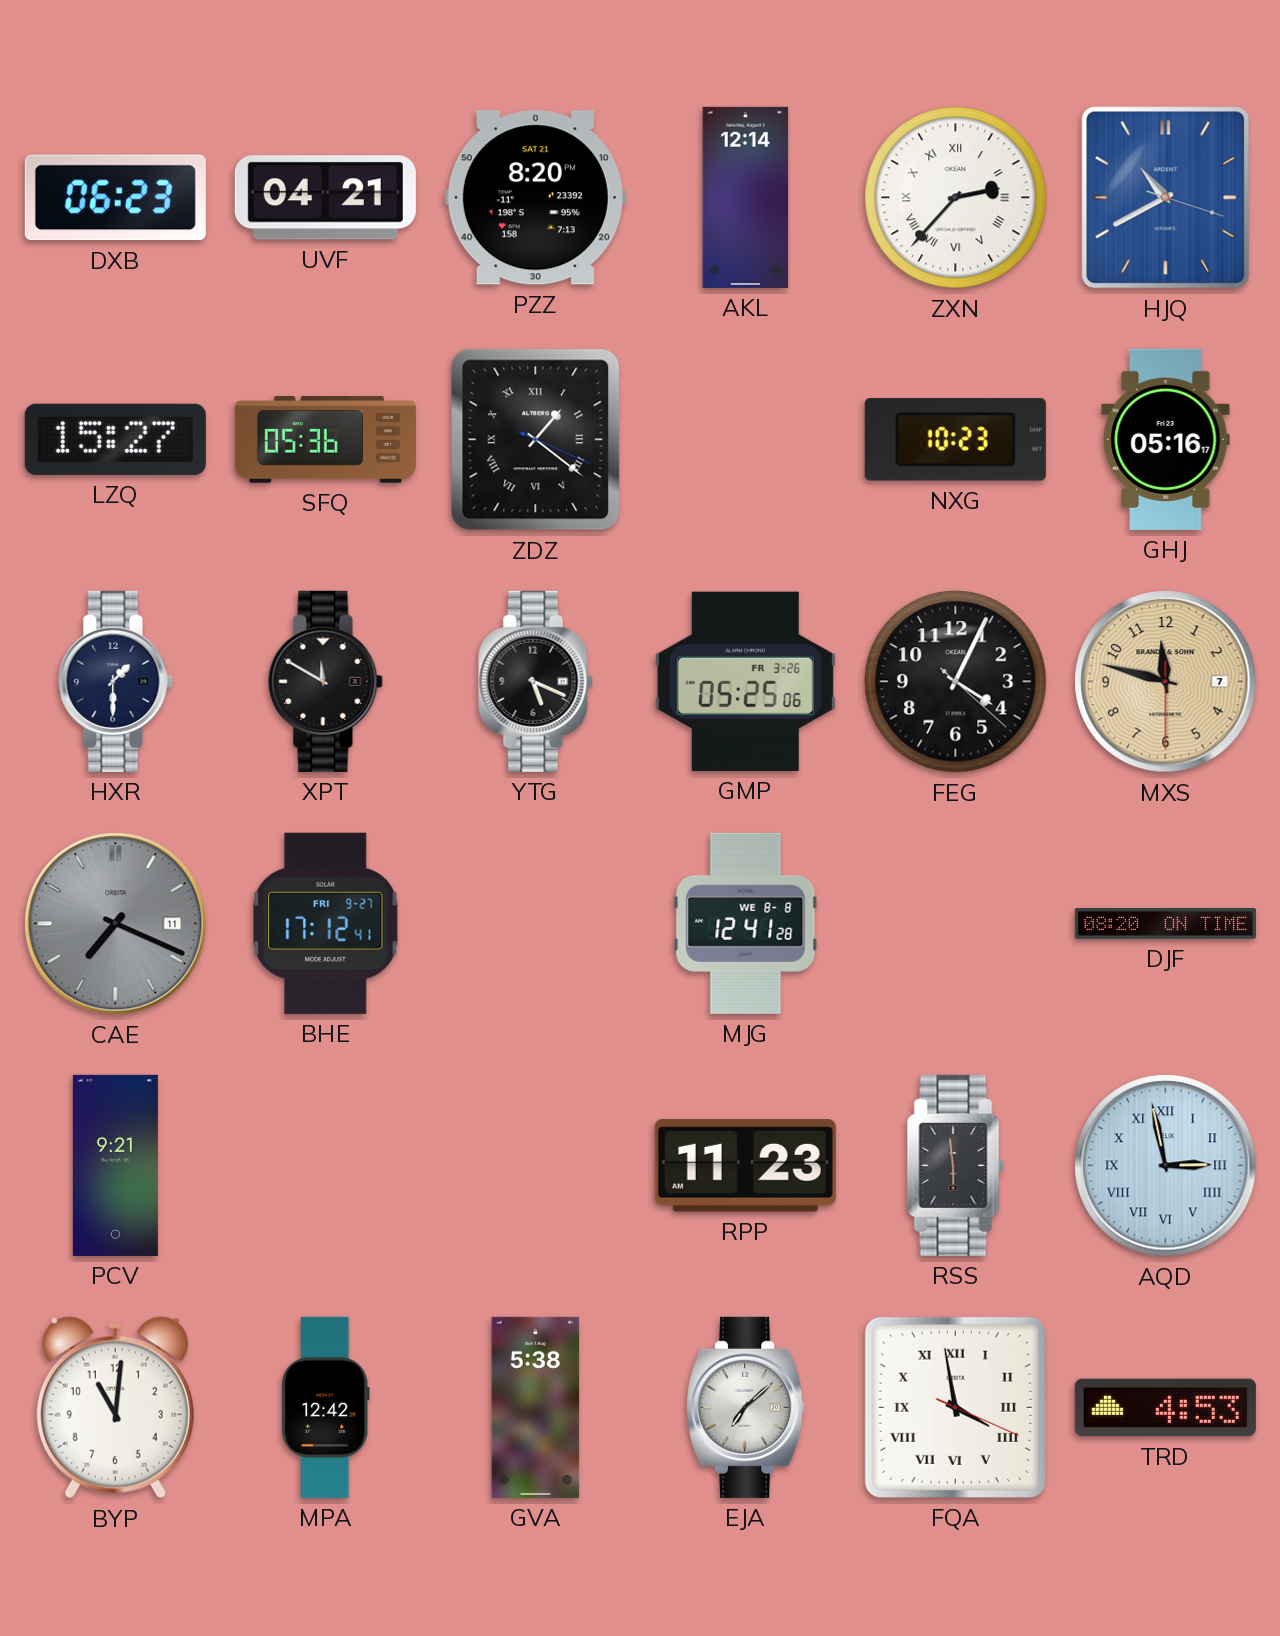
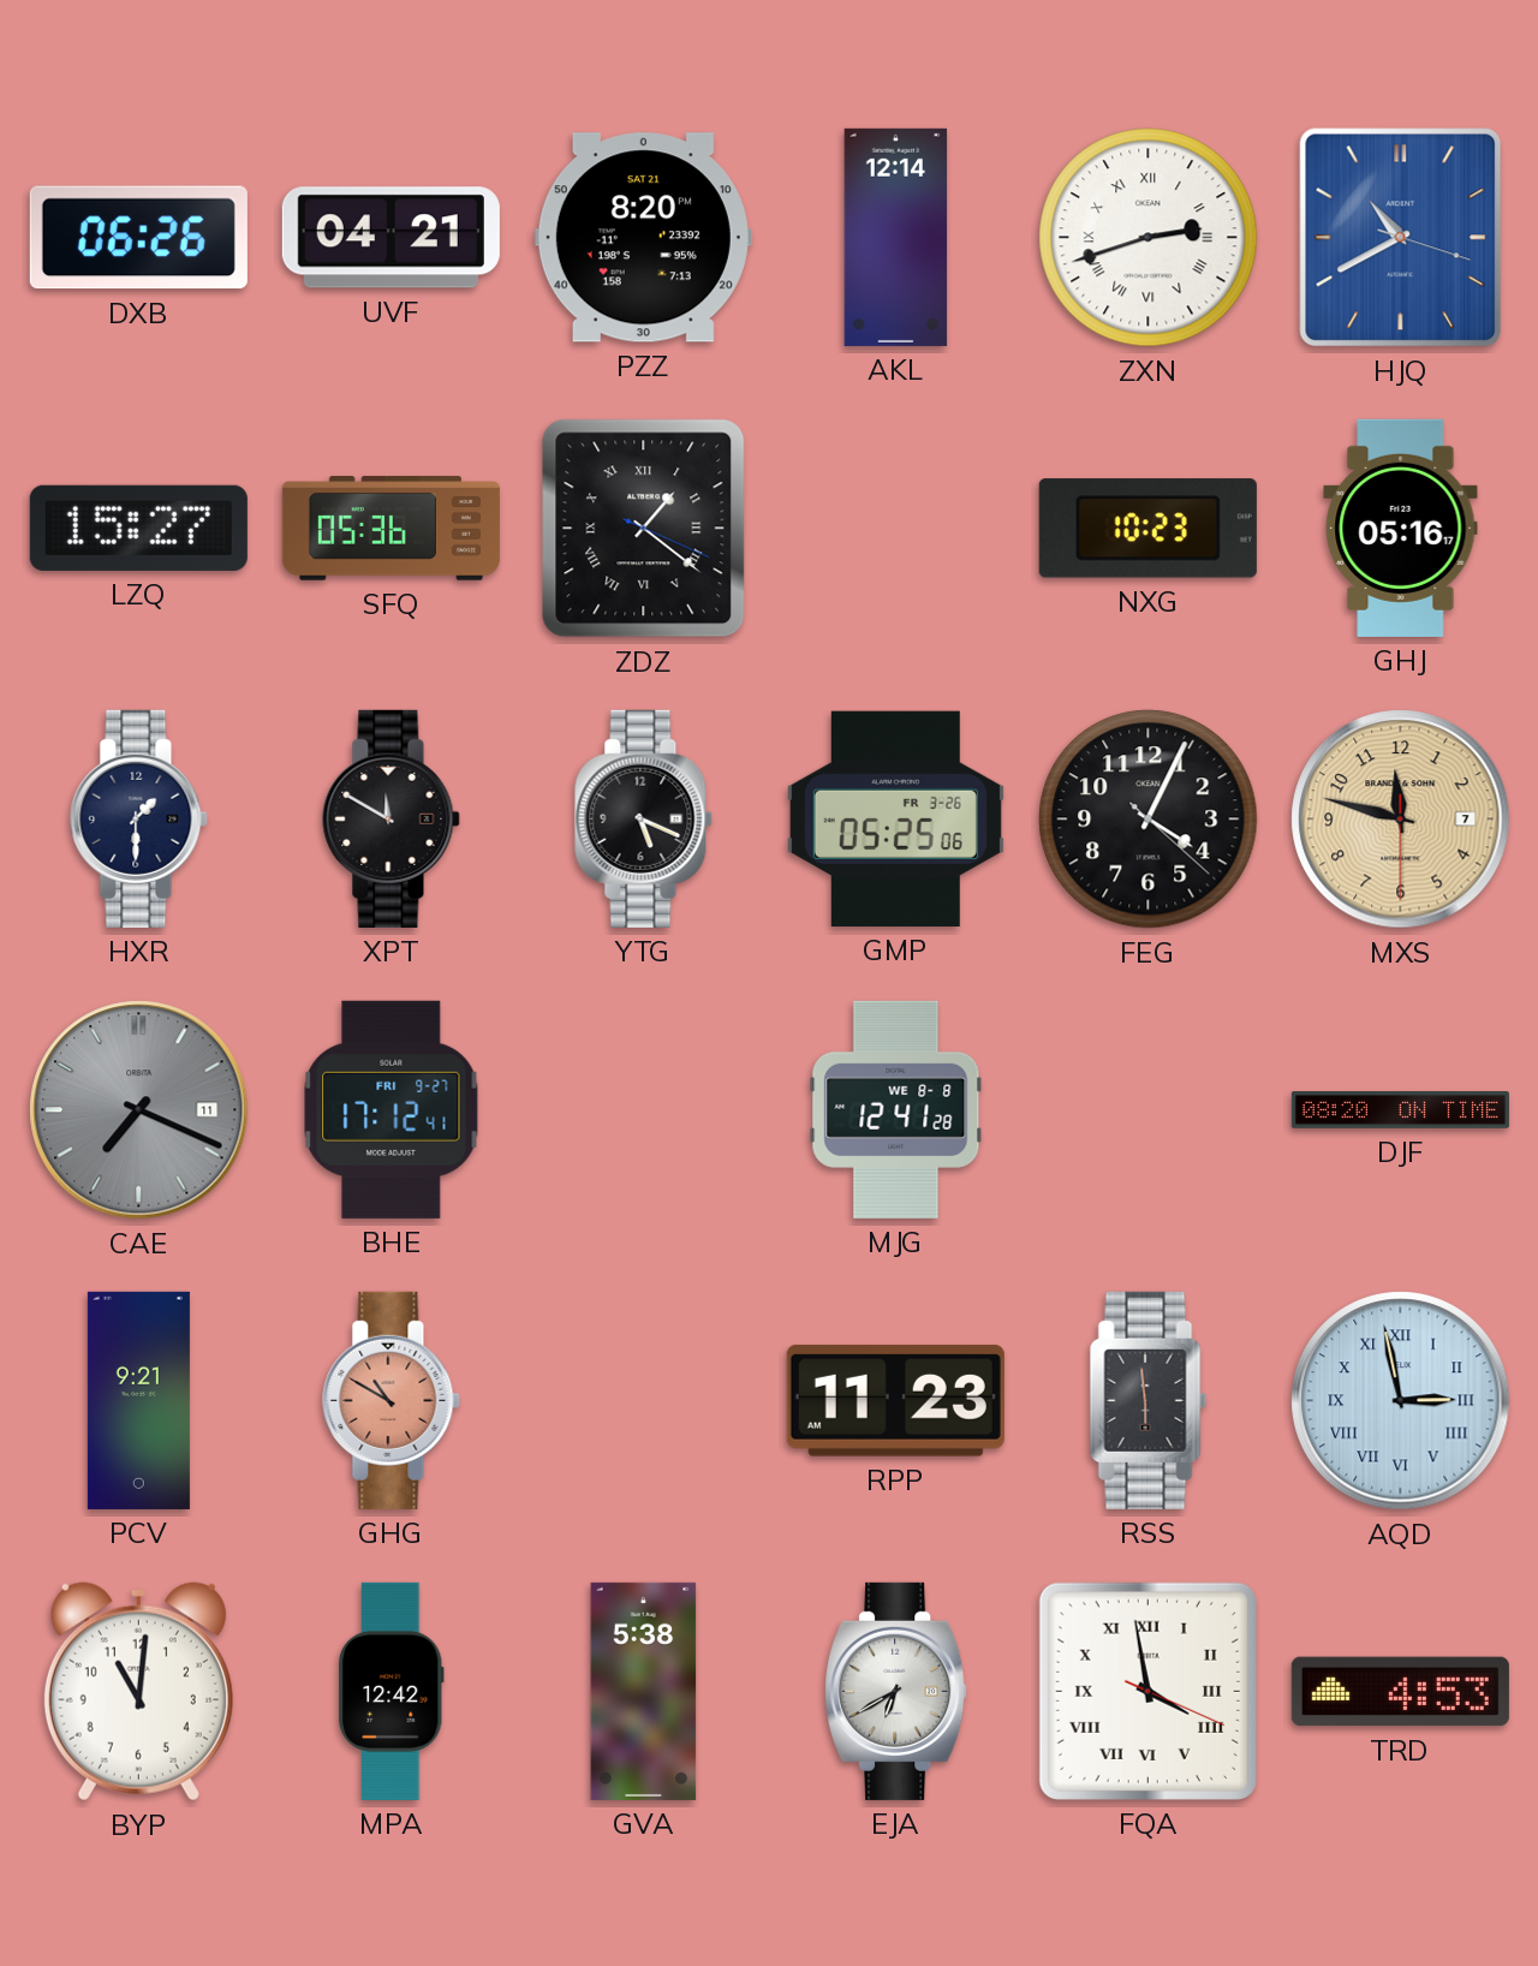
DXB: 06:23 -> 06:26 (138, 238)
ZXN: 2:37 -> 2:42 (1149, 238)
GHG: none -> 10:50 (392, 1400)
EJA: 7:08 -> 6:40 (896, 1691)
